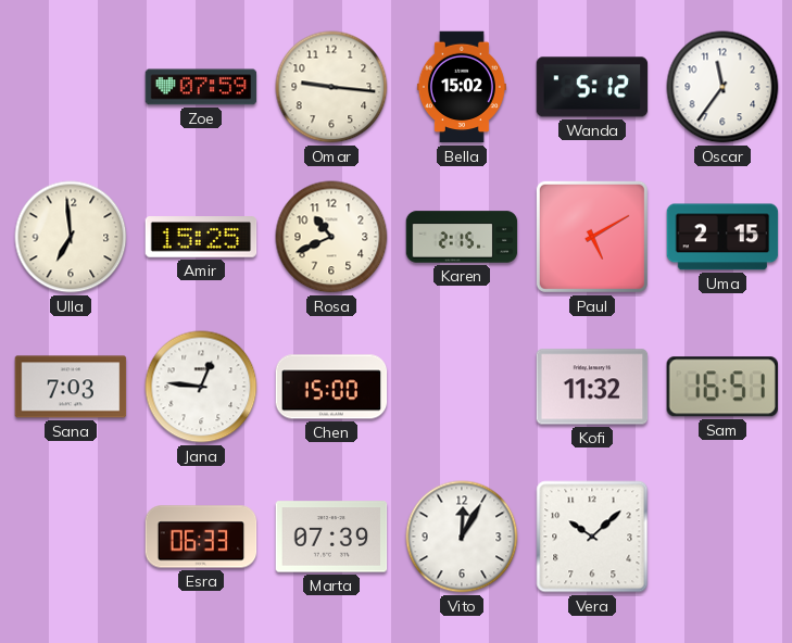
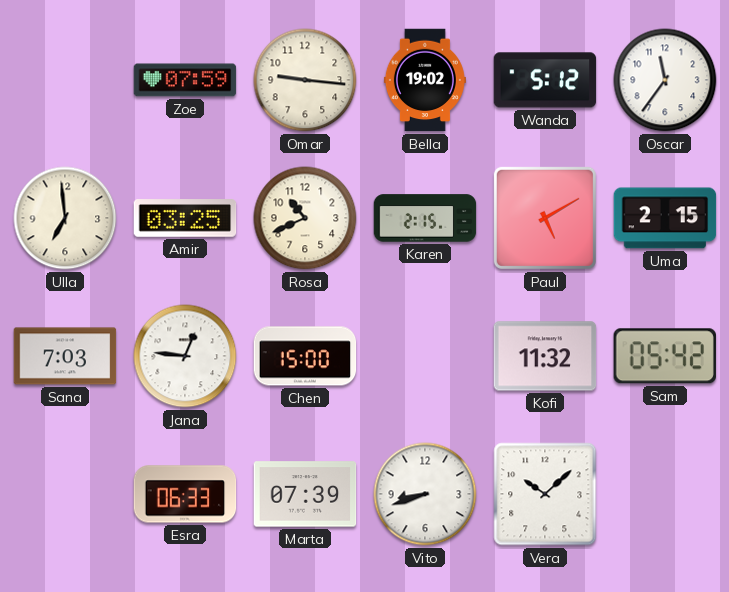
Bella: 15:02 -> 19:02 (425, 80)
Amir: 15:25 -> 03:25 (185, 218)
Sam: 16:51 -> 05:42 (665, 356)
Vito: 12:05 -> 8:42 (425, 494)
